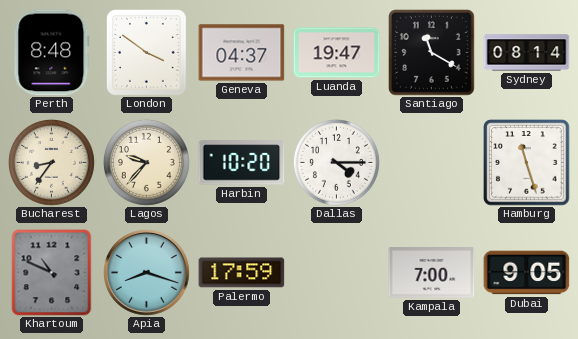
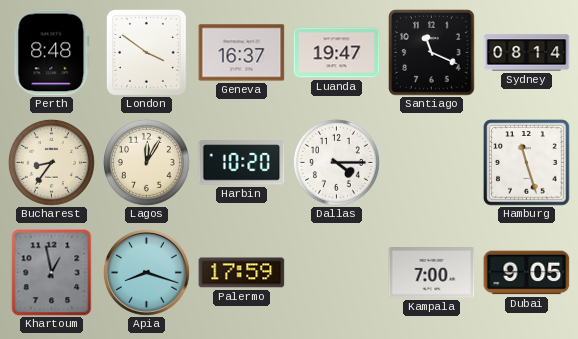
Geneva: 04:37 -> 16:37 (242, 53)
Santiago: 11:20 -> 11:19 (432, 53)
Lagos: 9:37 -> 12:05 (146, 162)
Khartoum: 10:49 -> 12:58 (52, 273)
